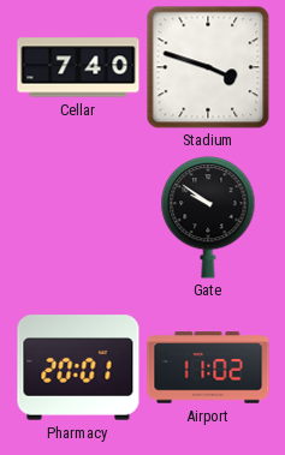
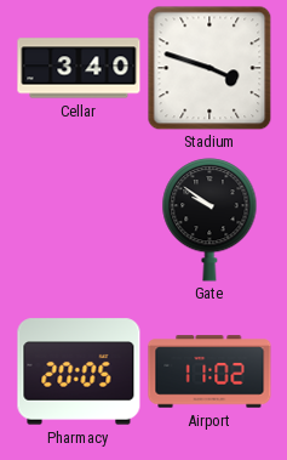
Cellar: 7:40 -> 3:40 (79, 68)
Pharmacy: 20:01 -> 20:05 (79, 371)
